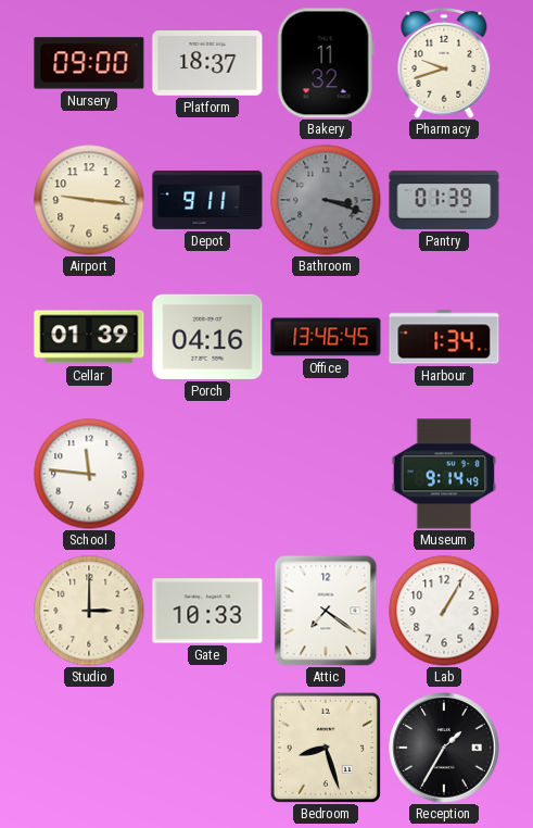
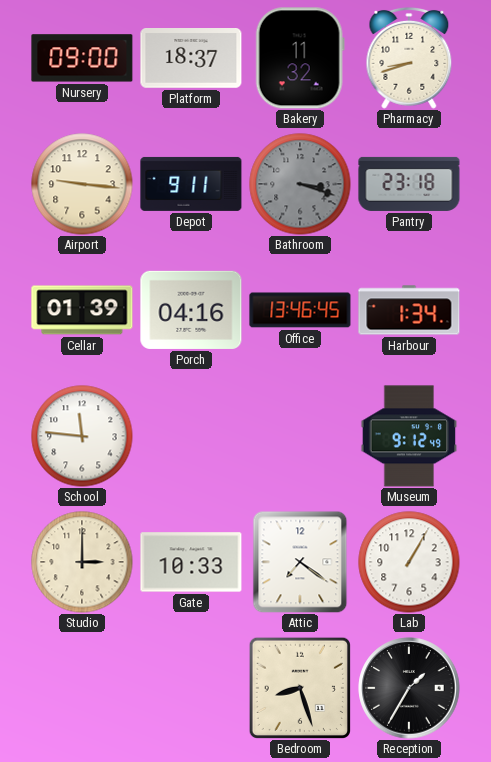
Pharmacy: 9:42 -> 8:42 (409, 59)
Pantry: 01:39 -> 23:18 (409, 184)
Museum: 9:14 -> 9:12 (409, 436)
